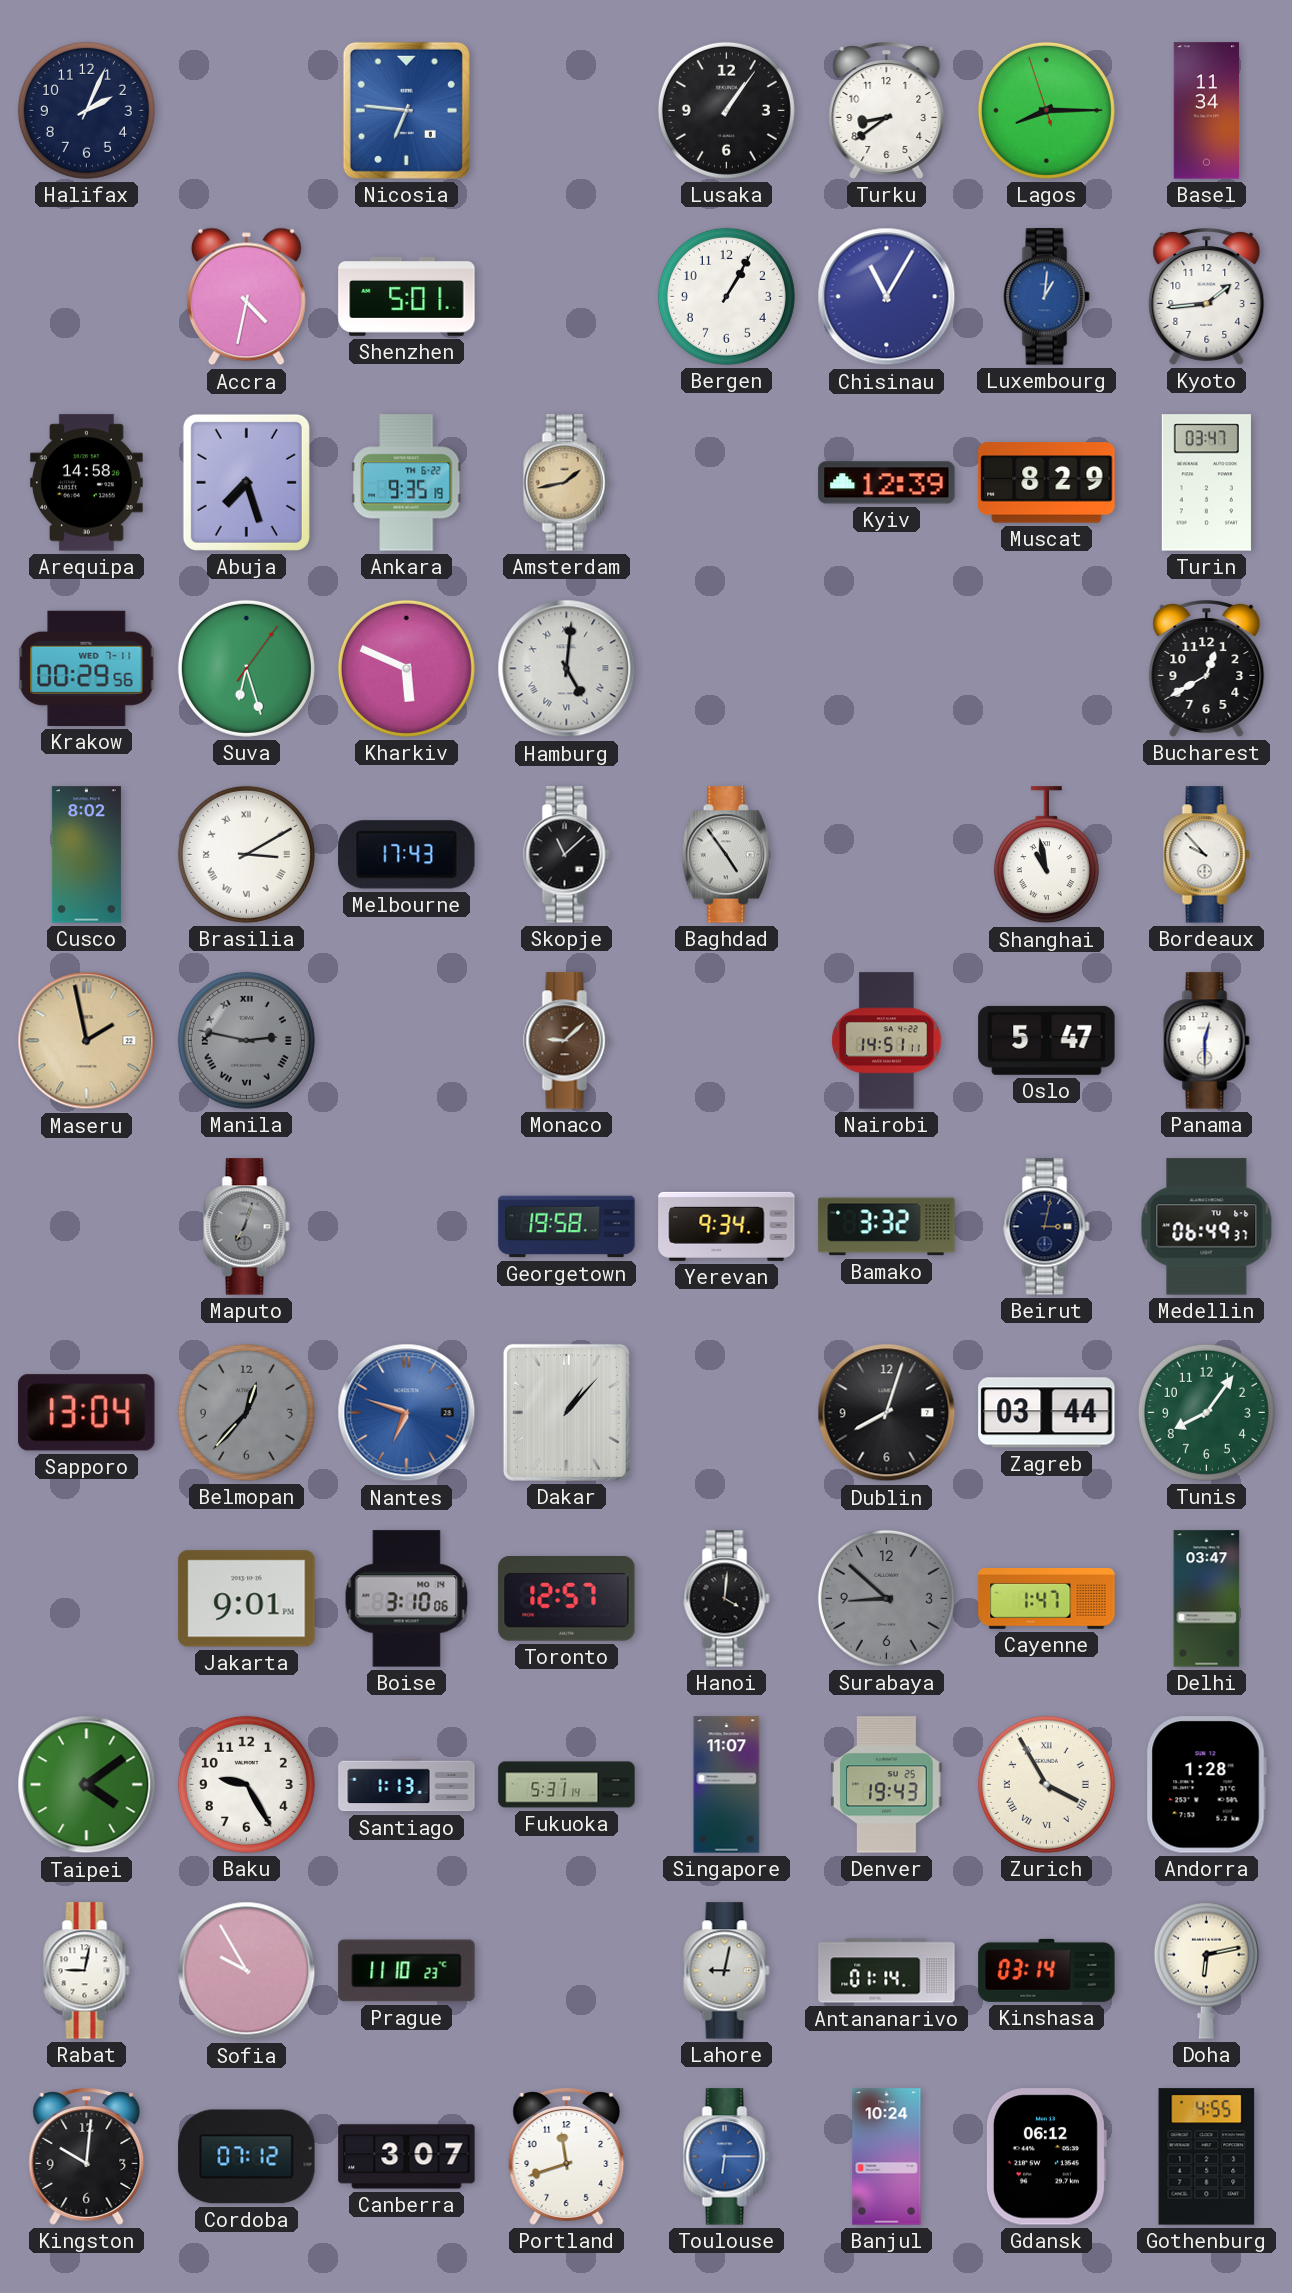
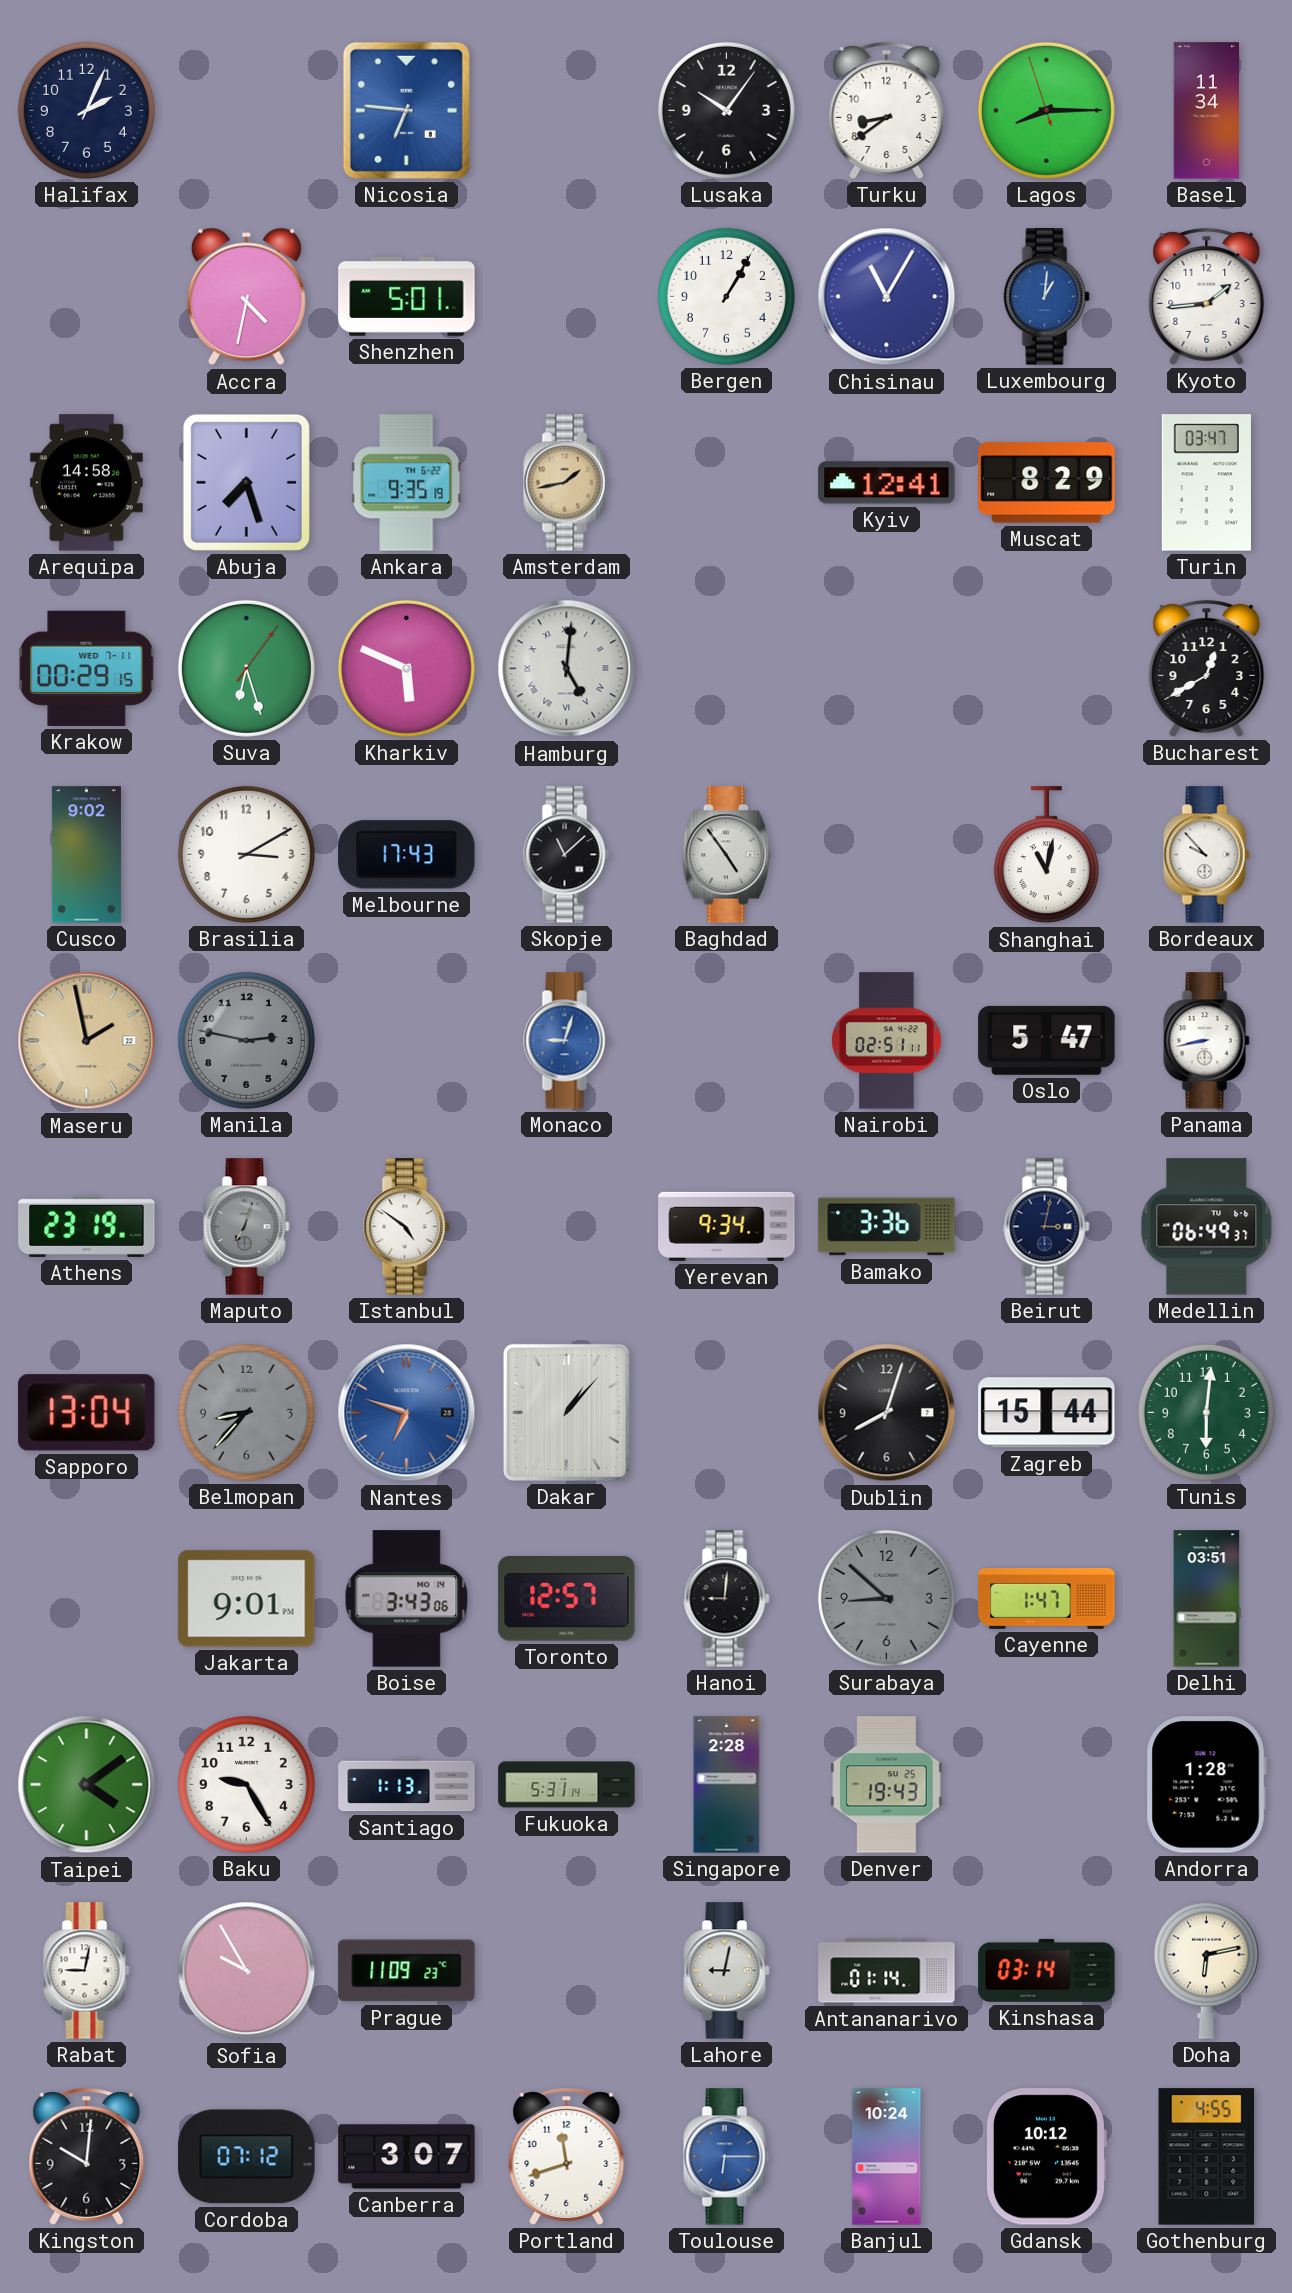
Lusaka: 1:06 -> 10:06 (726, 110)
Kyiv: 12:39 -> 12:41 (887, 483)
Krakow: 00:29:56 -> 00:29:15 (87, 668)
Cusco: 8:02 -> 9:02 (86, 855)
Brasilia numerals: Roman -> Arabic (246, 854)
Shanghai: 10:58 -> 11:02 (1046, 855)
Manila numerals: Roman -> Arabic (246, 1040)
Monaco: 9:08 -> 9:03 (567, 1041)
Monaco dial: brown -> blue (567, 1041)
Nairobi: 14:51 -> 02:51 (887, 1041)
Panama: 12:30 -> 8:43 (1207, 1041)
Athens: none -> 23:19 (87, 1226)
Istanbul: none -> 4:51 (407, 1227)
Georgetown: 19:58 -> none (567, 1227)
Bamako: 3:32 -> 3:36 (887, 1227)
Belmopan: 12:37 -> 8:37 (246, 1412)
Zagreb: 03:44 -> 15:44 (1047, 1413)
Tunis: 8:06 -> 6:01 (1206, 1412)
Boise: 3:10 -> 3:43 (407, 1599)
Hanoi: 4:01 -> 9:01 (727, 1599)
Delhi: 03:47 -> 03:51 (1207, 1599)
Singapore: 11:07 -> 2:28 (727, 1785)
Zurich: 3:55 -> none (1046, 1784)
Prague: 11:10 -> 11:09 (407, 1971)
Gdansk: 06:12 -> 10:12 (1046, 2157)
